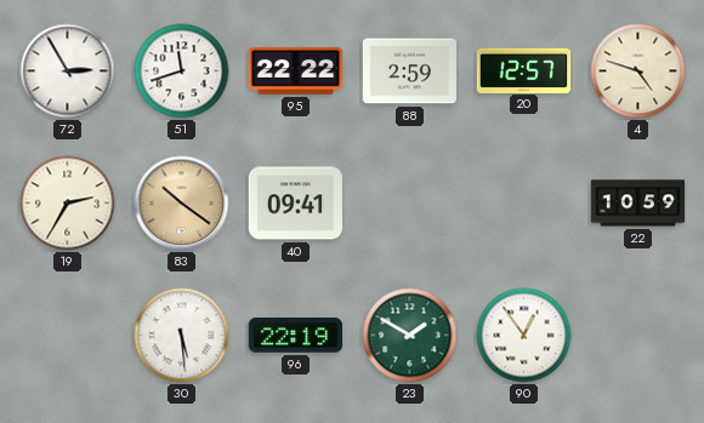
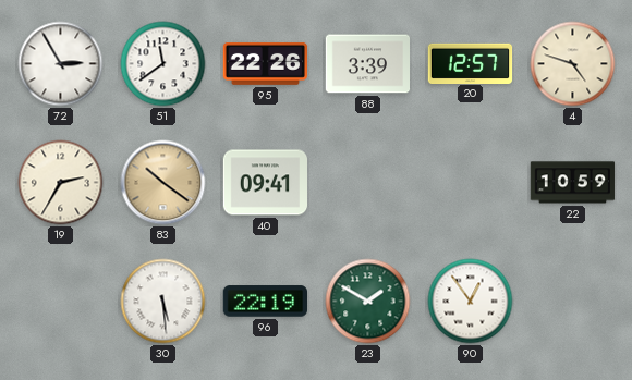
51: 11:42 -> 11:39 (163, 64)
95: 22:22 -> 22:26 (266, 63)
88: 2:59 -> 3:39 (368, 64)
